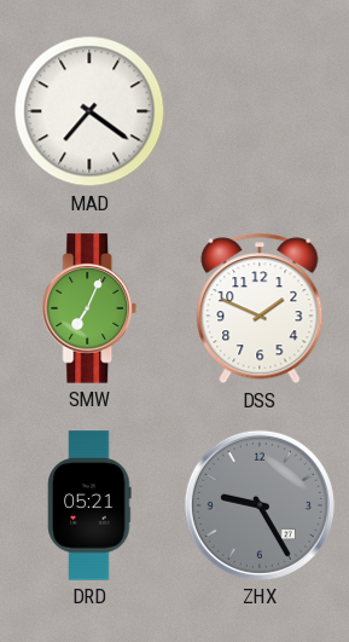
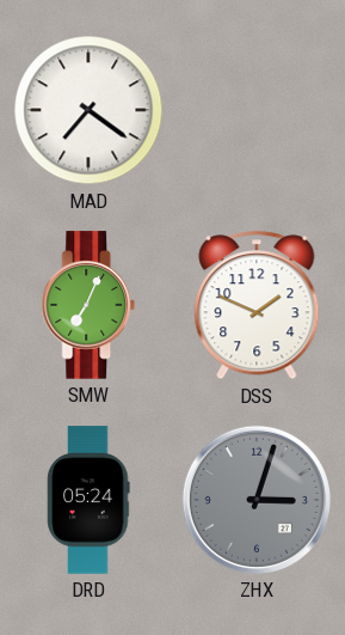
DRD: 05:21 -> 05:24 (88, 500)
ZHX: 9:25 -> 3:03 (257, 500)
